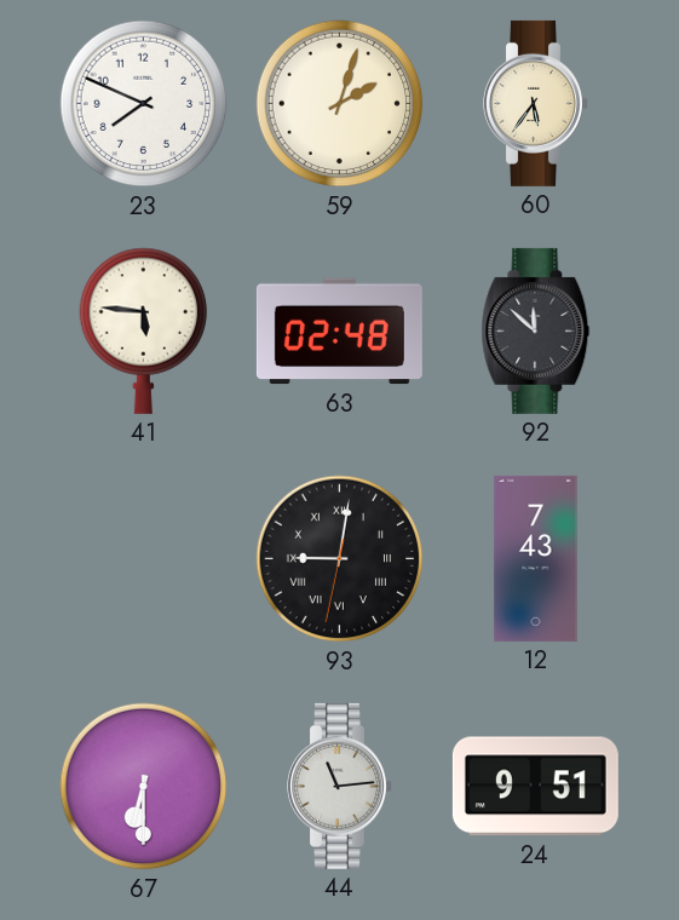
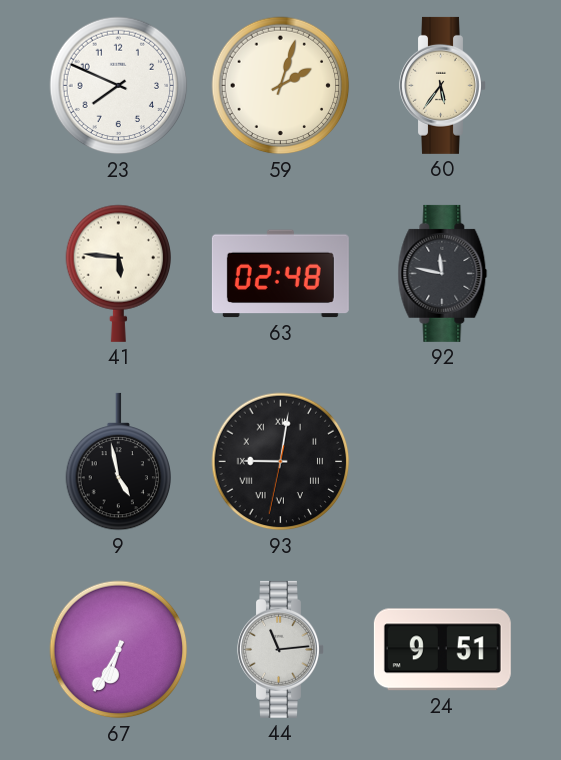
92: 11:52 -> 11:47 (443, 273)
9: none -> 4:58 (119, 462)
12: 7:43 -> none (536, 558)
67: 6:30 -> 6:35 (119, 650)
